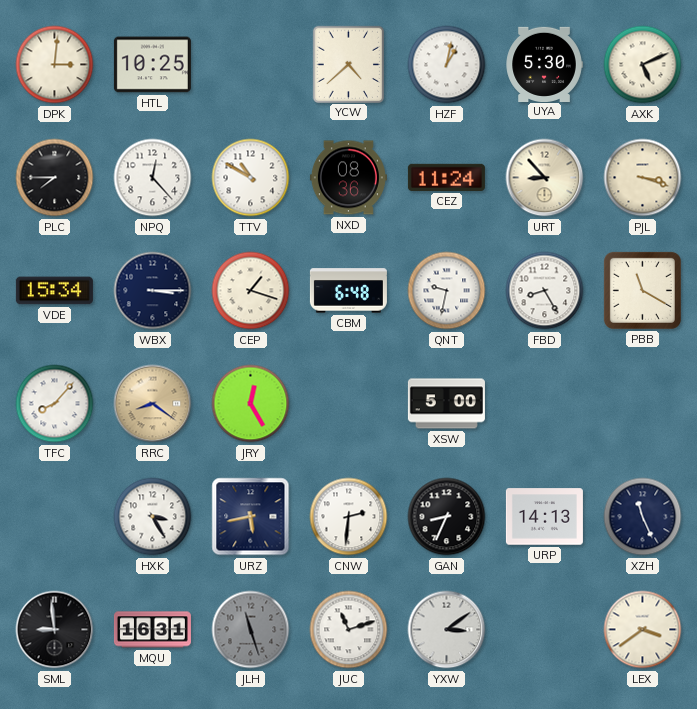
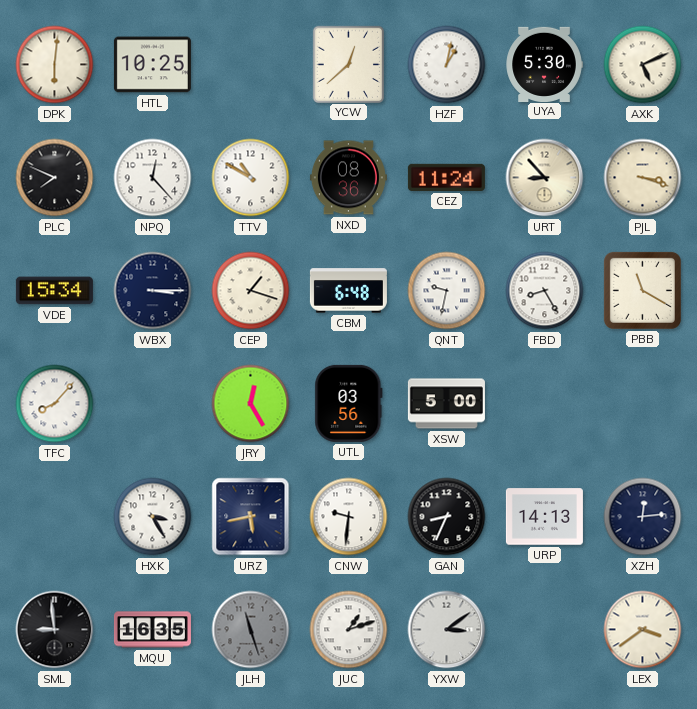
DPK: 3:01 -> 6:01 (55, 65)
YCW: 4:38 -> 12:38 (348, 64)
PLC: 7:45 -> 7:49 (55, 178)
RRC: 8:21 -> none (153, 404)
UTL: none -> 03:56 (349, 403)
CNW: 2:31 -> 9:31 (349, 517)
XZH: 11:26 -> 12:14 (643, 517)
MQU: 16:31 -> 16:35 (152, 630)
JUC: 11:12 -> 1:12 (349, 630)
